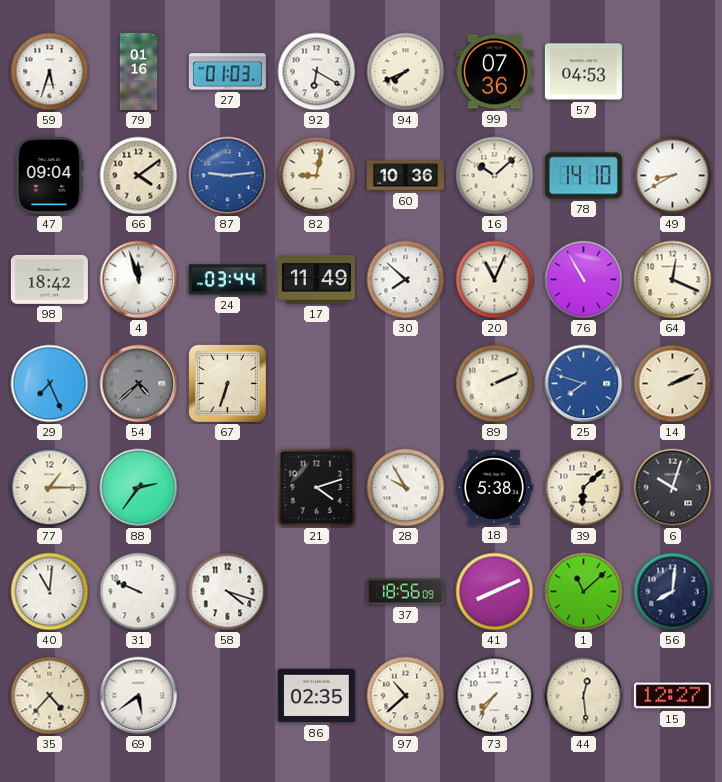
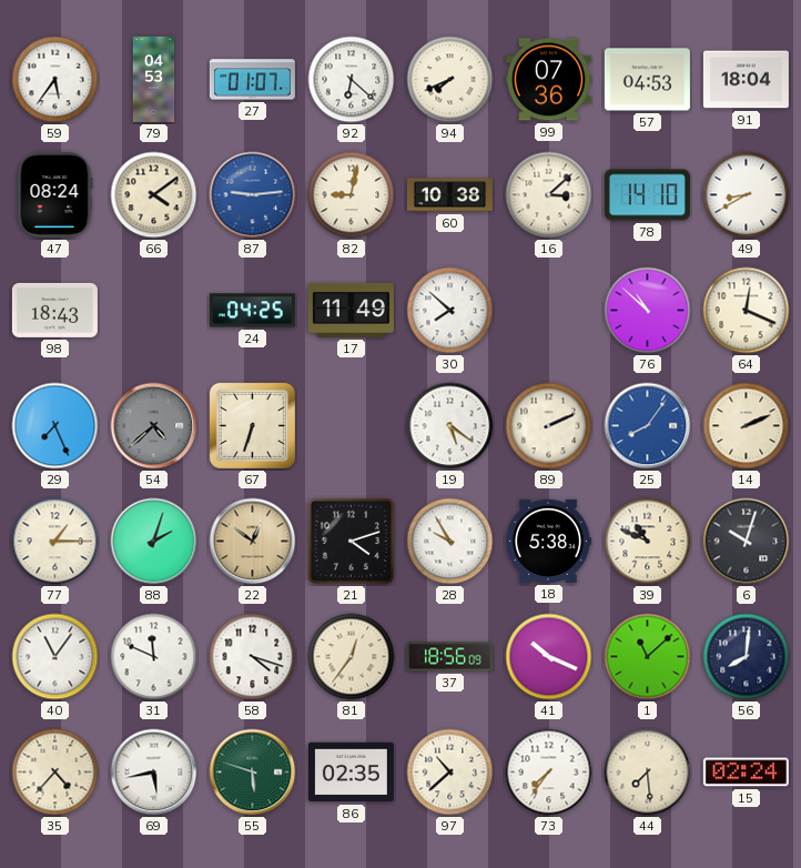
59: 5:33 -> 5:36 (55, 80)
79: 01:16 -> 04:53 (154, 79)
27: 01:03 -> 01:07 (252, 80)
92: 6:20 -> 6:22 (352, 80)
91: none -> 18:04 (746, 80)
47: 09:04 -> 08:24 (54, 194)
60: 10:36 -> 10:38 (449, 195)
16: 10:08 -> 3:08 (549, 195)
98: 18:42 -> 18:43 (54, 310)
4: 11:57 -> none (139, 280)
24: 03:44 -> 04:25 (252, 311)
20: 11:04 -> none (495, 280)
76: 10:55 -> 10:52 (648, 311)
19: none -> 5:21 (450, 426)
25: 7:48 -> 8:06 (648, 426)
88: 2:36 -> 2:03 (154, 542)
22: none -> 12:51 (253, 542)
39: 6:08 -> 10:49 (648, 542)
40: 11:01 -> 11:06 (55, 657)
31: 9:49 -> 11:49 (154, 657)
81: none -> 12:36 (352, 657)
41: 8:11 -> 10:19 (549, 657)
69: 5:39 -> 5:43 (154, 773)
55: none -> 5:48 (253, 773)
44: 12:29 -> 7:29 (648, 773)
15: 12:27 -> 02:24 (746, 773)
